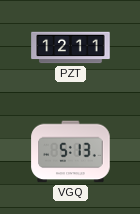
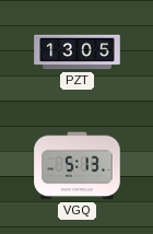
PZT: 12:11 -> 13:05 (78, 52)
